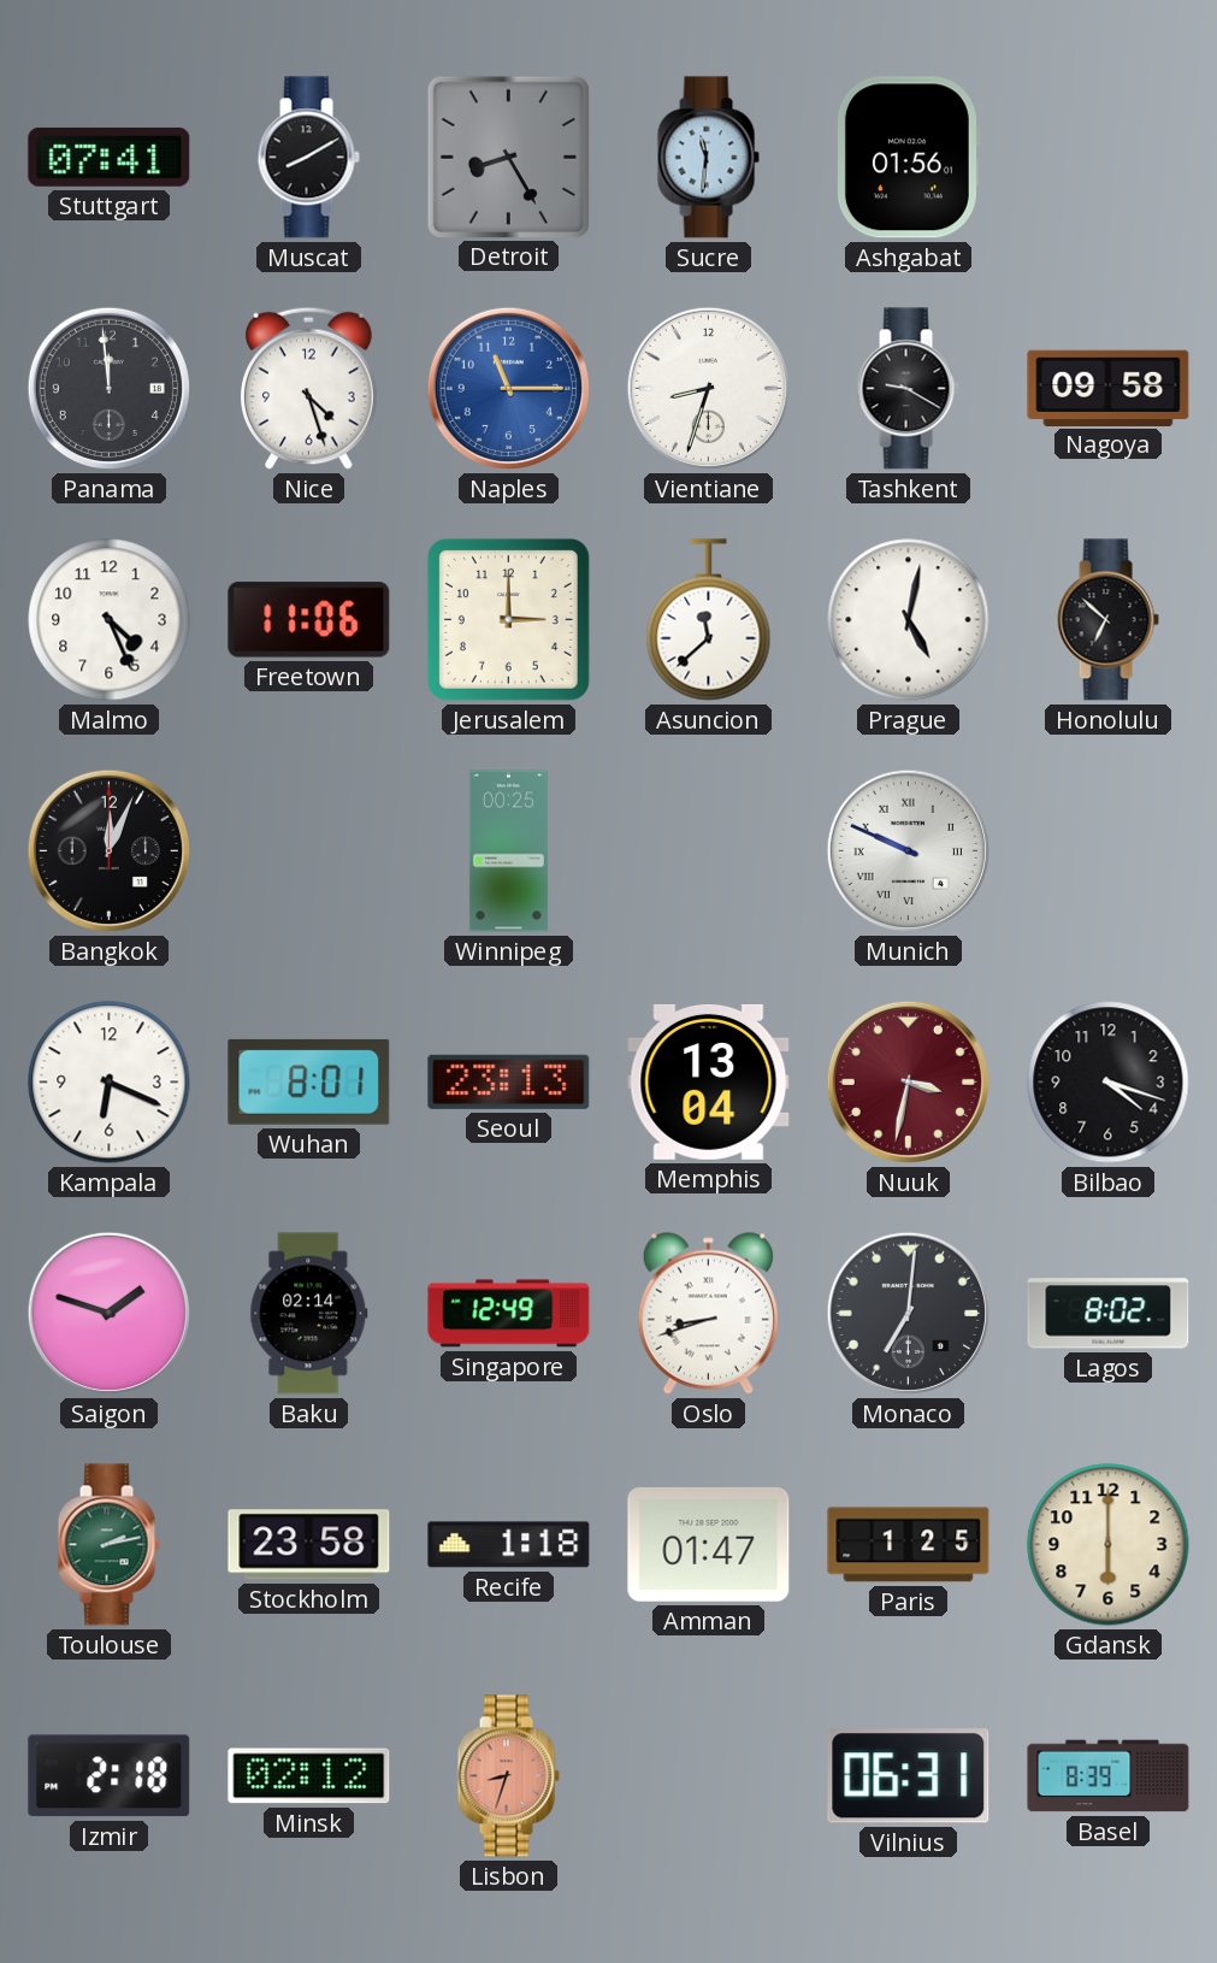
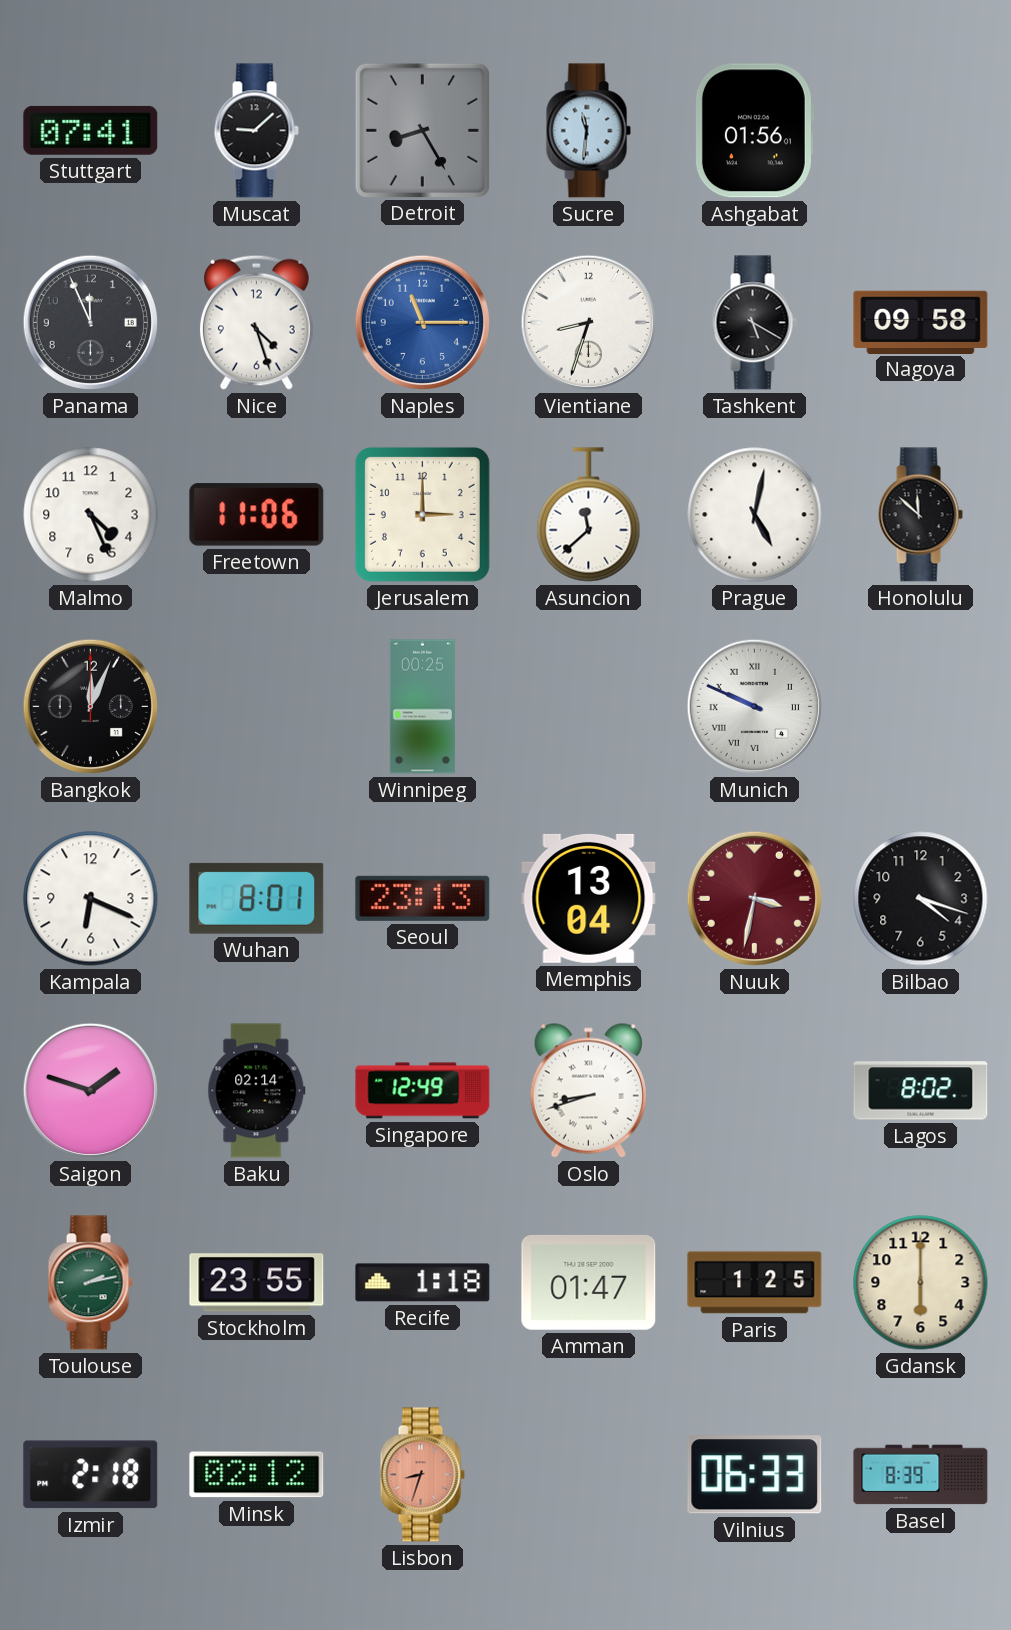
Muscat: 8:10 -> 9:08 (256, 131)
Panama: 11:59 -> 11:56 (90, 322)
Tashkent: 9:20 -> 5:20 (754, 323)
Honolulu: 6:52 -> 11:52 (920, 515)
Monaco: 7:01 -> none (908, 1313)
Stockholm: 23:58 -> 23:55 (257, 1283)
Vilnius: 06:31 -> 06:33 (755, 1475)
